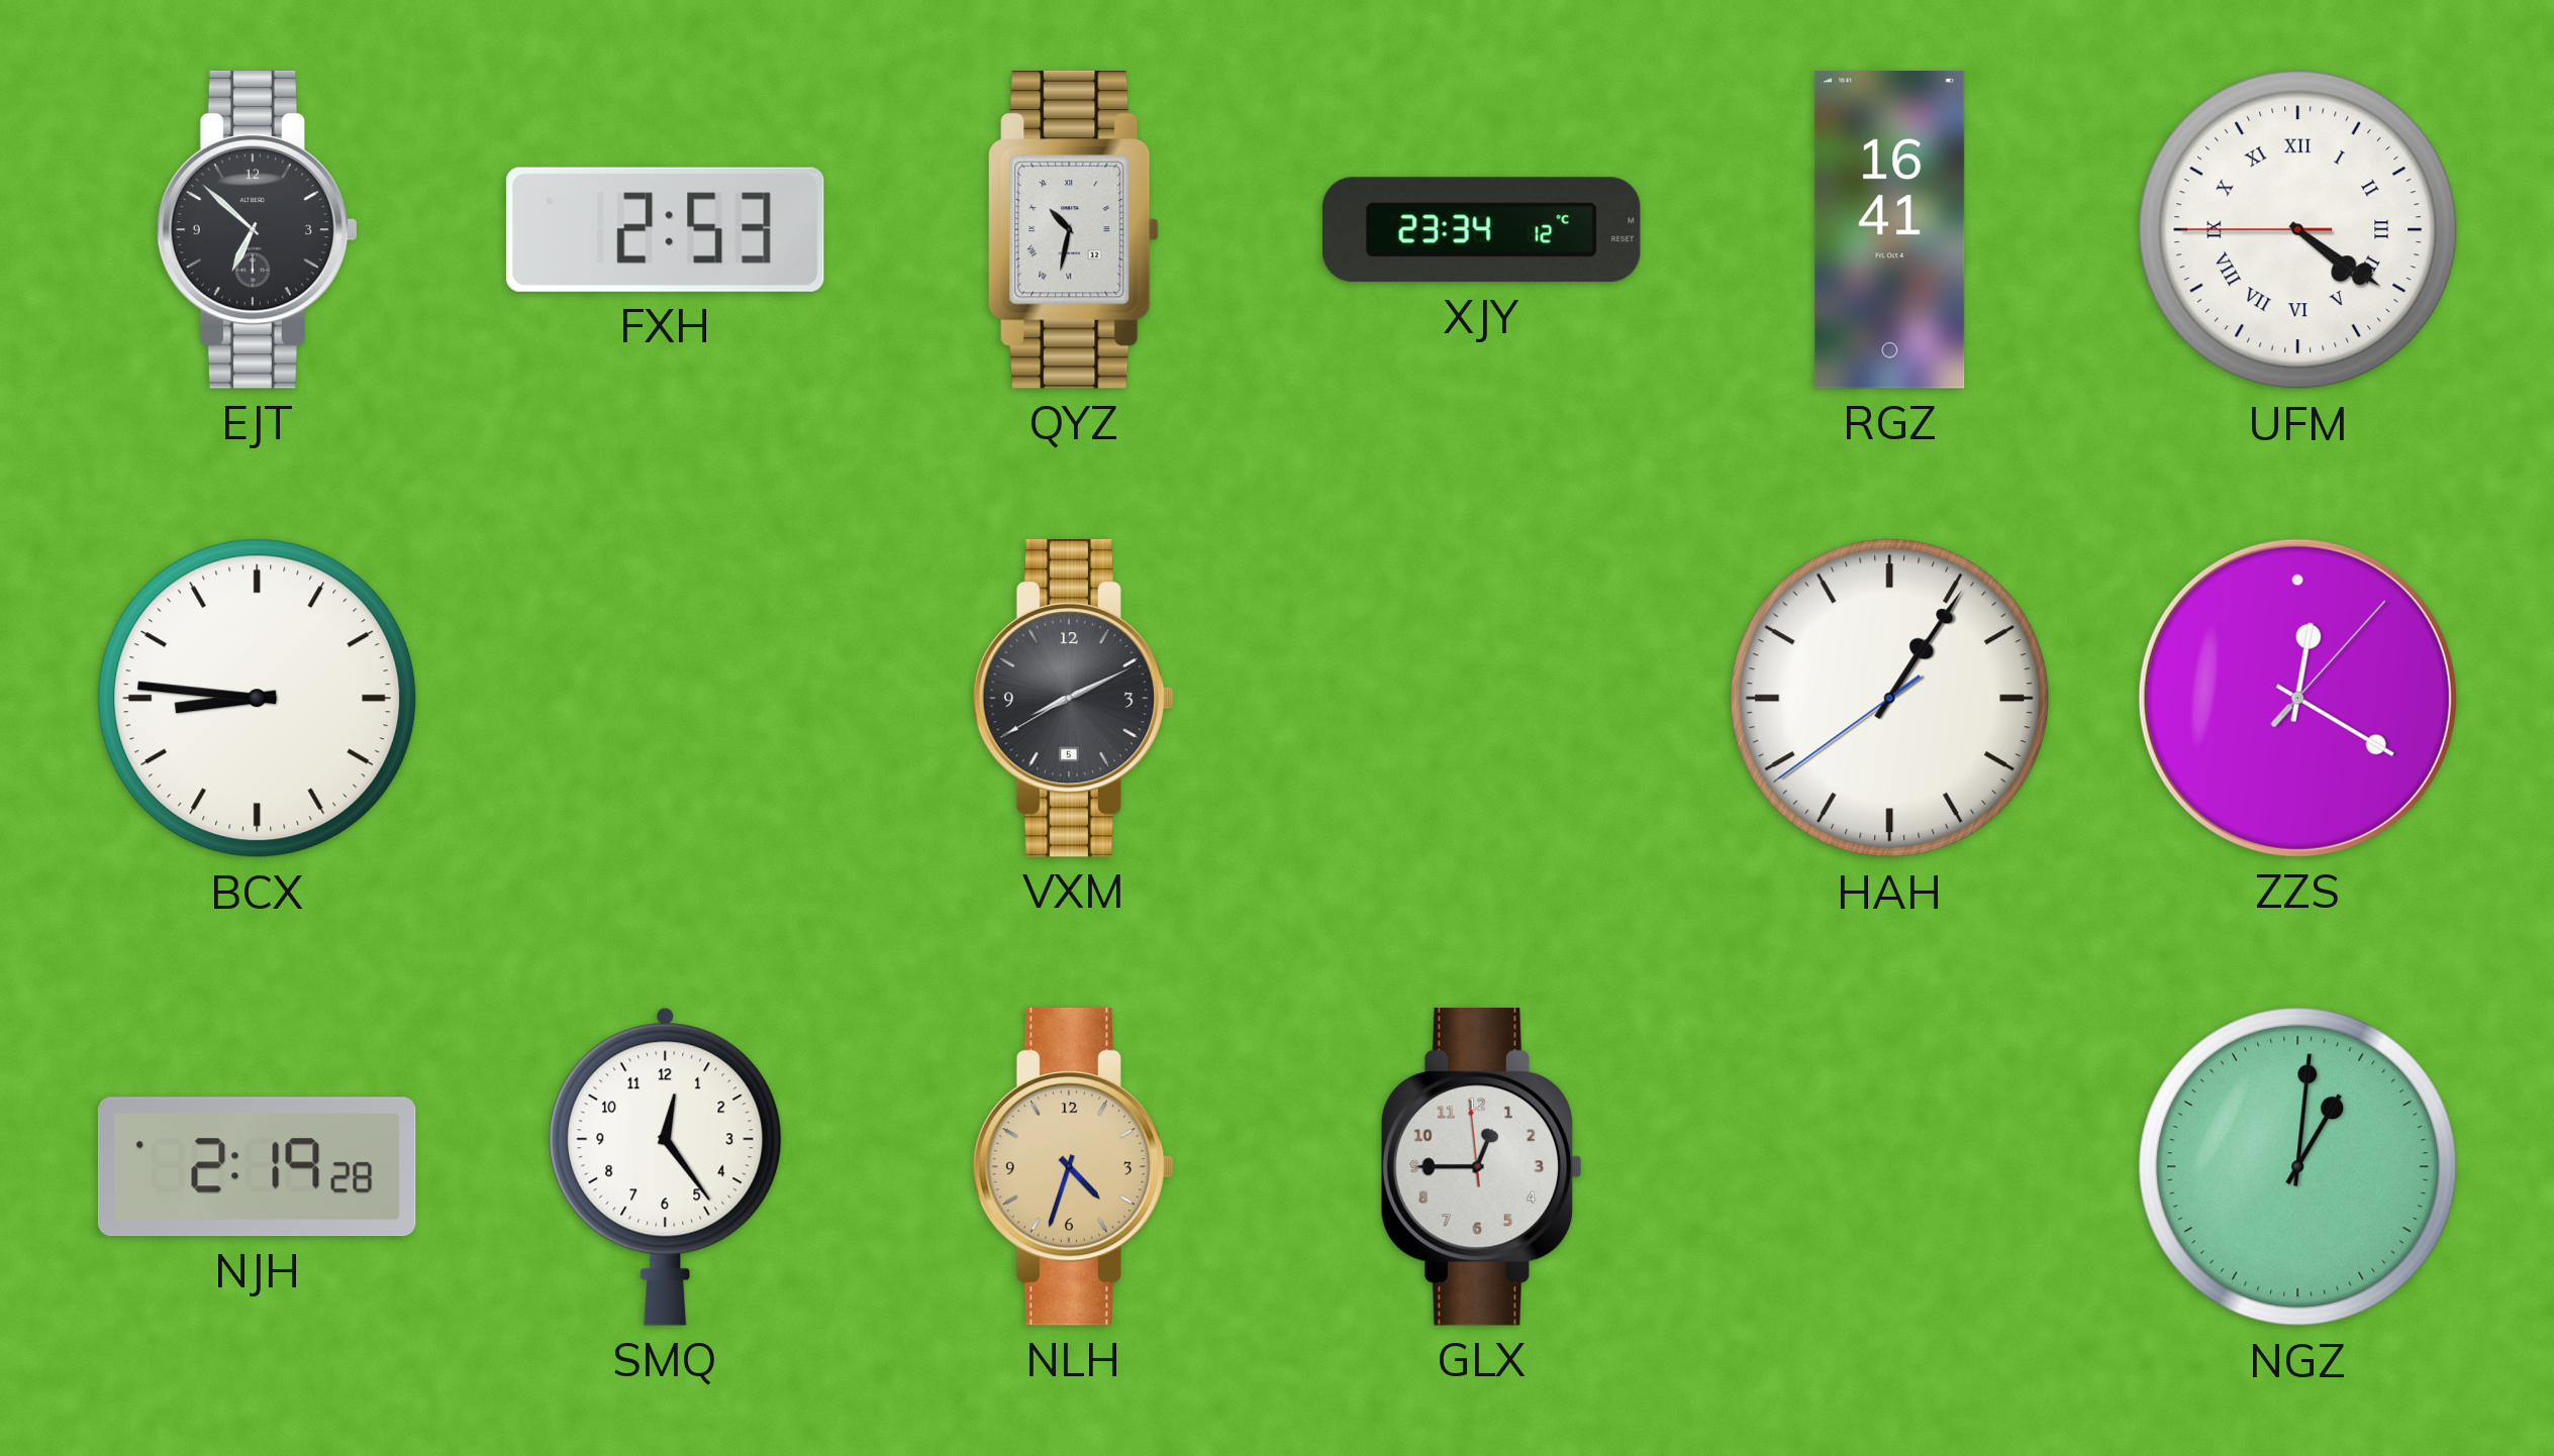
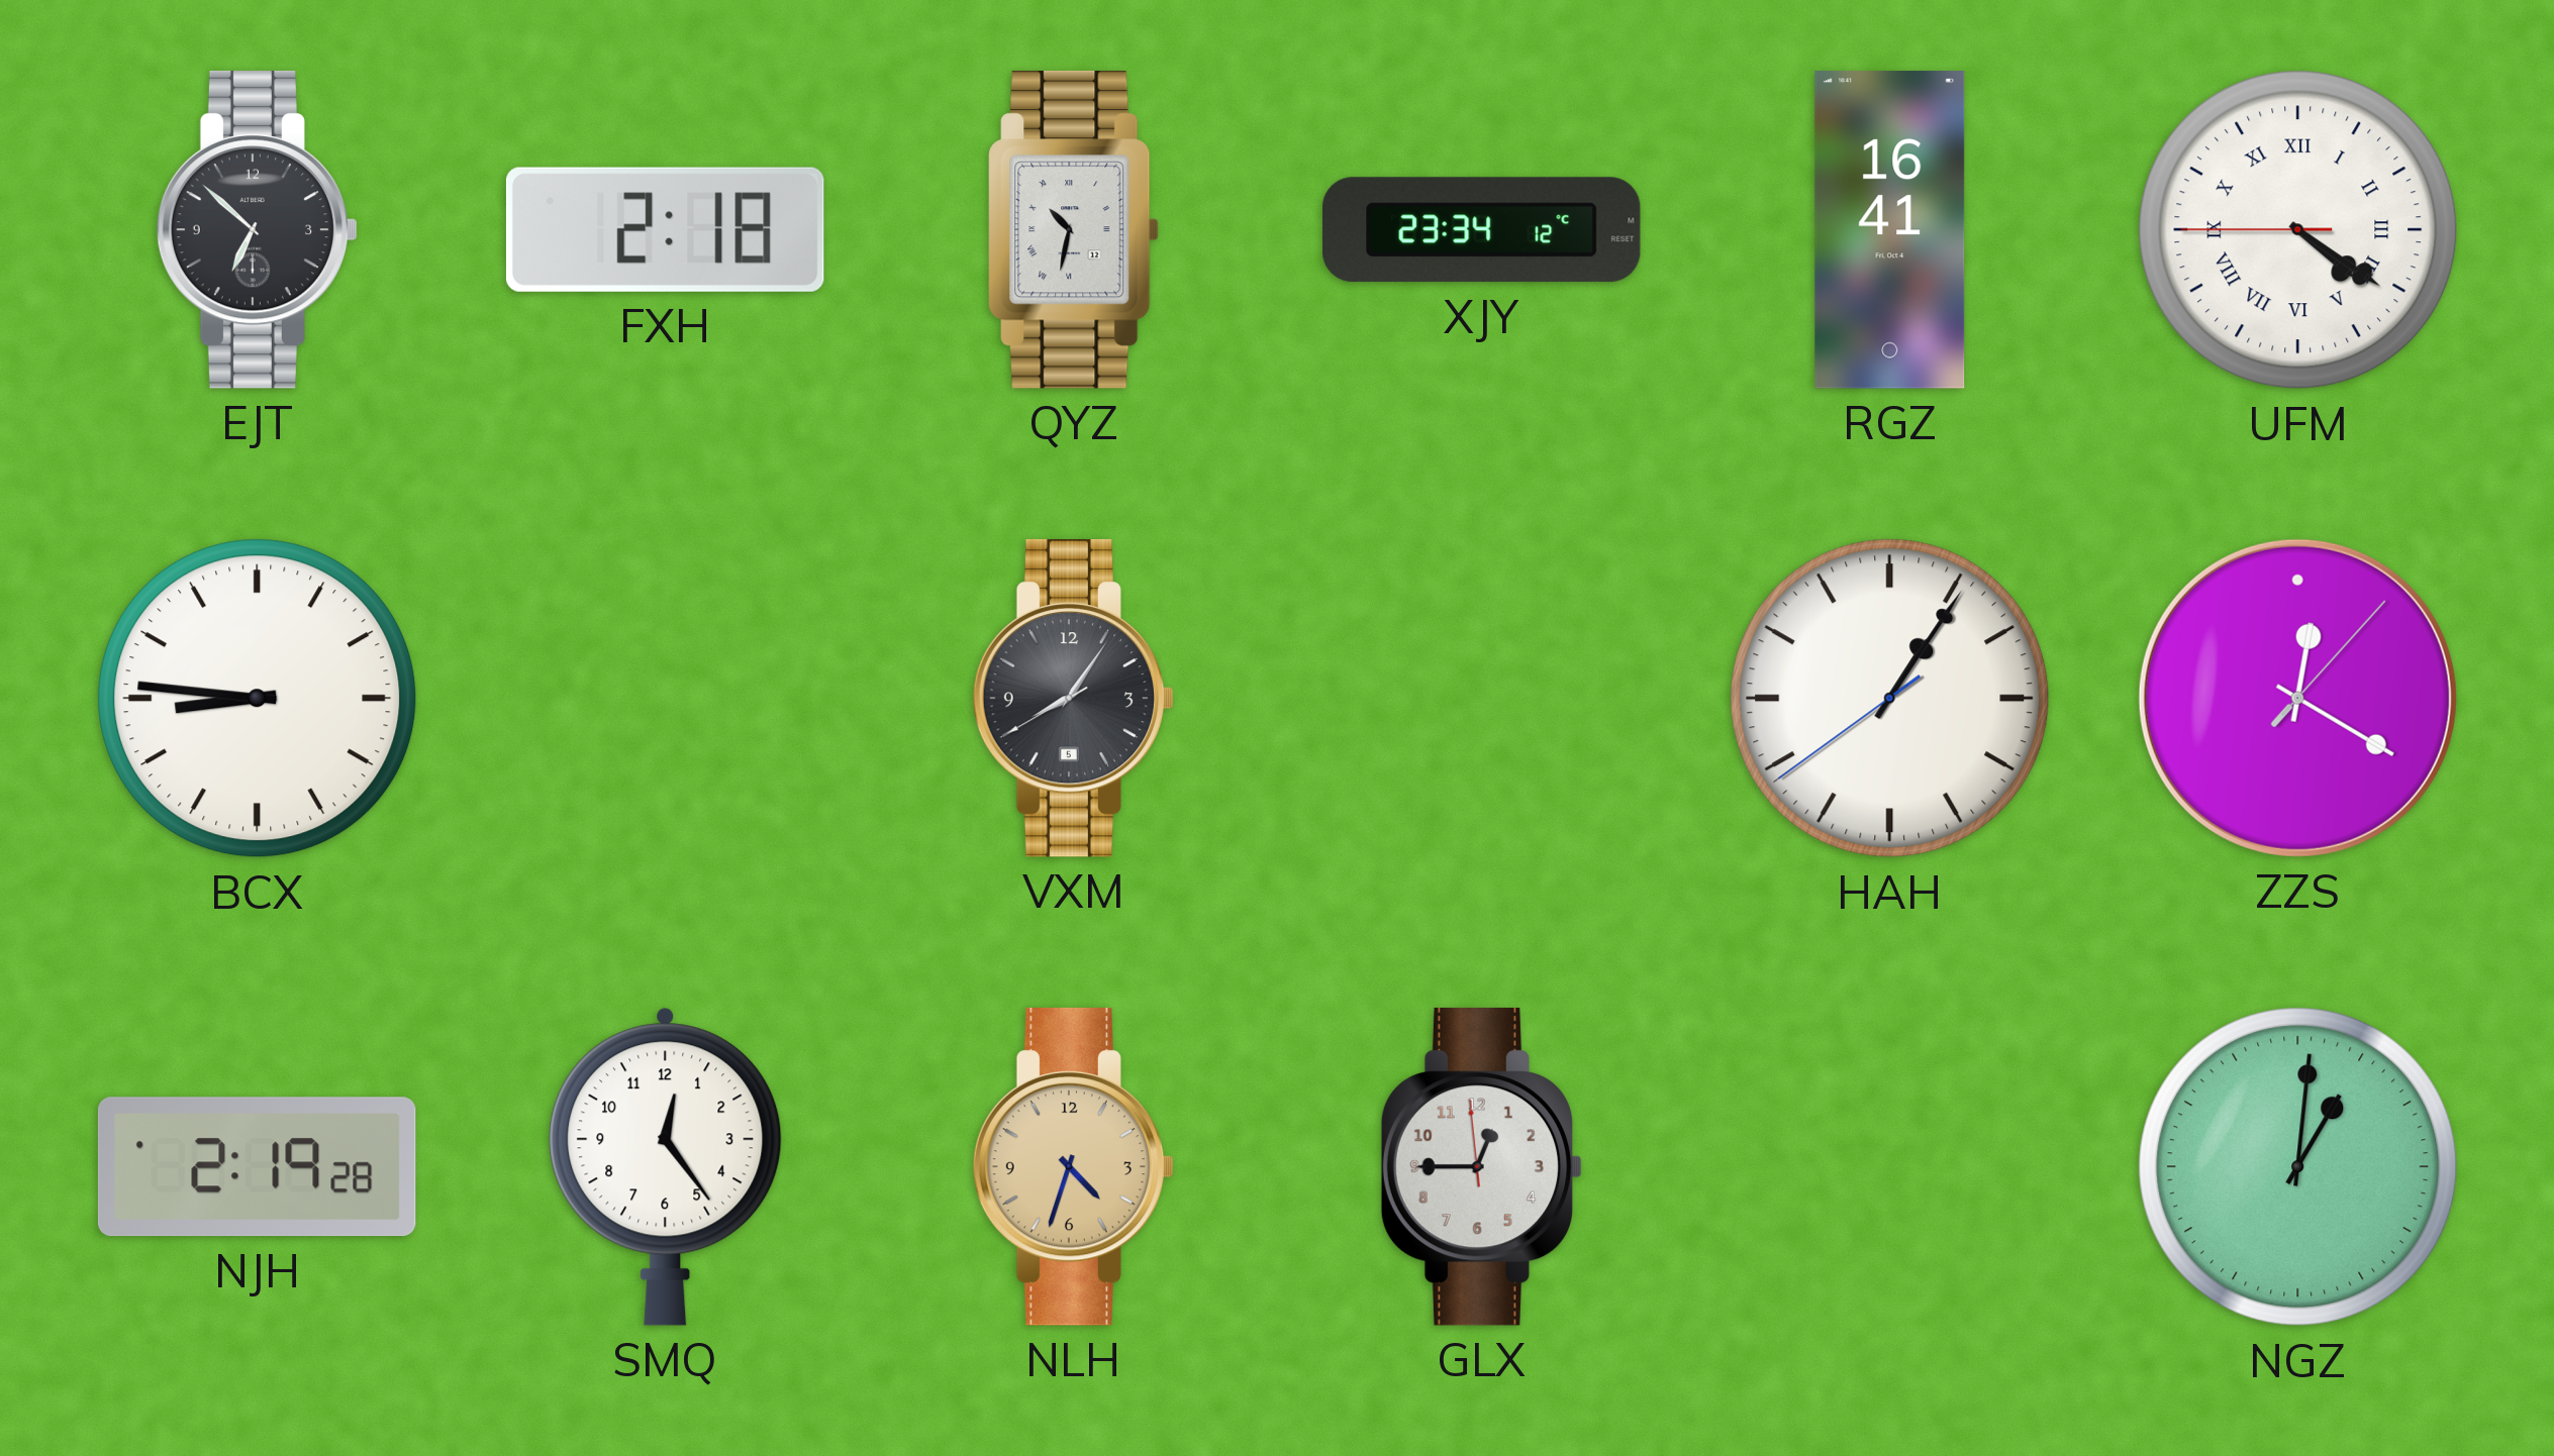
FXH: 2:53 -> 2:18 (665, 229)
VXM: 8:10 -> 8:05 (1074, 698)
